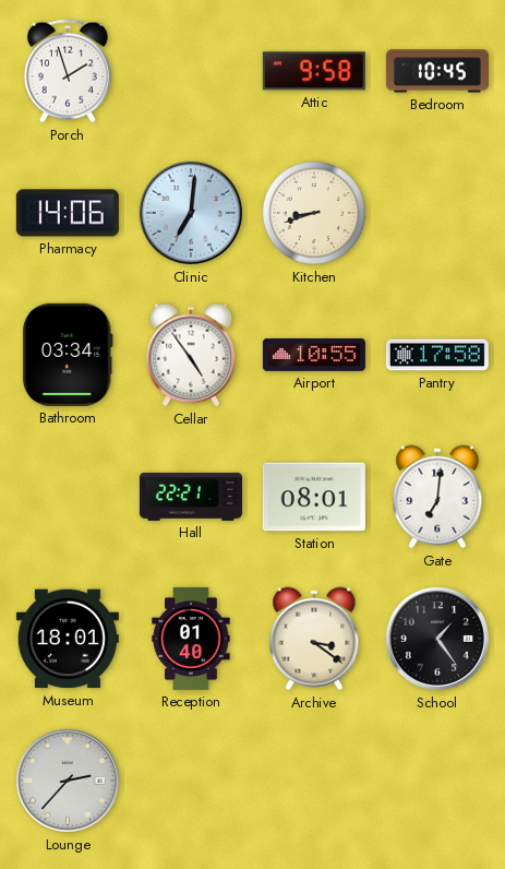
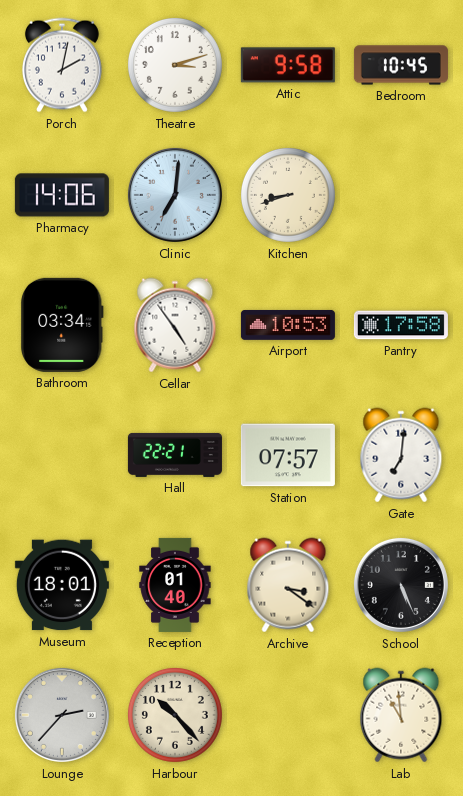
Porch: 1:57 -> 2:02 (62, 65)
Theatre: none -> 3:12 (175, 65)
Airport: 10:55 -> 10:53 (288, 325)
Station: 08:01 -> 07:57 (288, 455)
School: 1:24 -> 5:26 (401, 585)
Harbour: none -> 10:23 (175, 715)
Lab: none -> 10:59 (401, 715)
